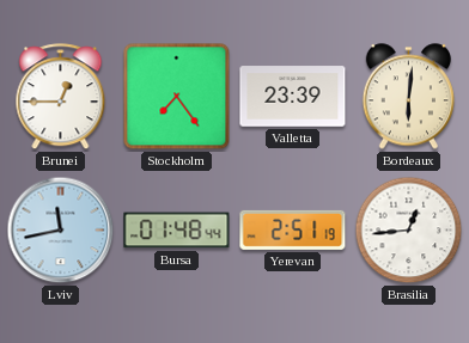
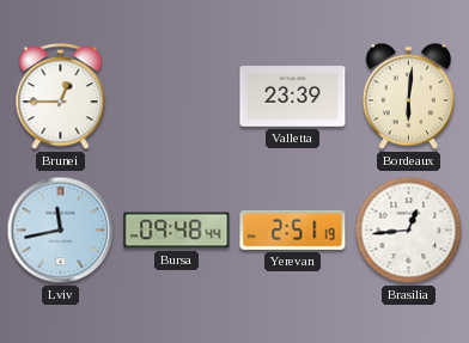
Stockholm: 7:24 -> none (177, 97)
Bursa: 01:48 -> 09:48 (177, 231)
